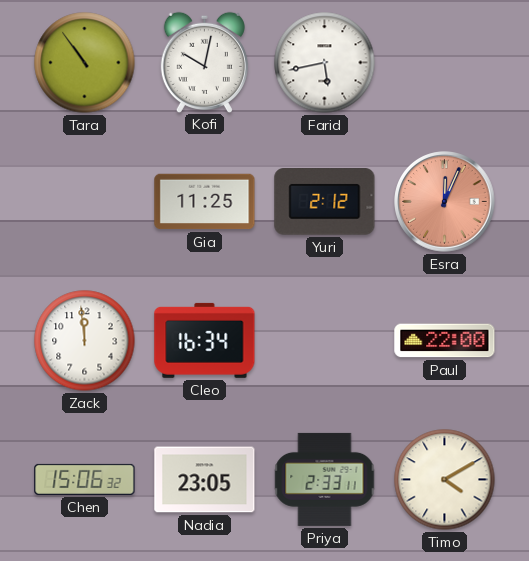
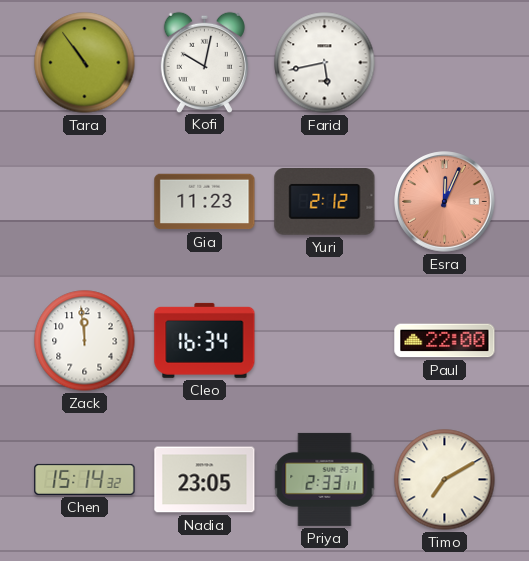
Gia: 11:25 -> 11:23 (205, 202)
Chen: 15:06 -> 15:14 (85, 479)
Timo: 4:10 -> 7:10 (445, 480)
